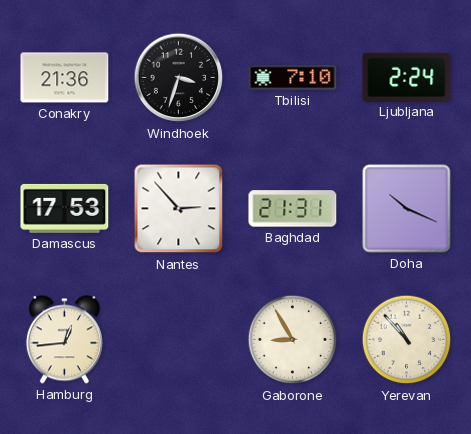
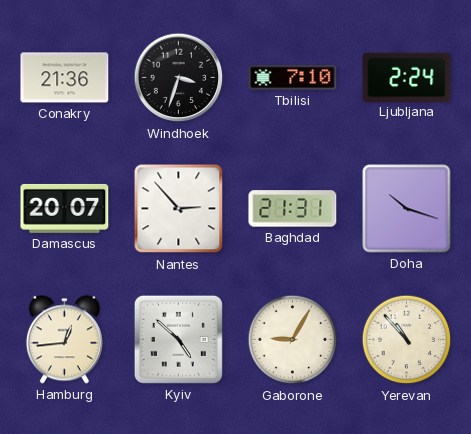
Damascus: 17:53 -> 20:07 (65, 208)
Doha: 10:19 -> 10:18 (407, 209)
Kyiv: none -> 4:52 (178, 339)
Gaborone: 8:55 -> 9:05 (293, 340)
